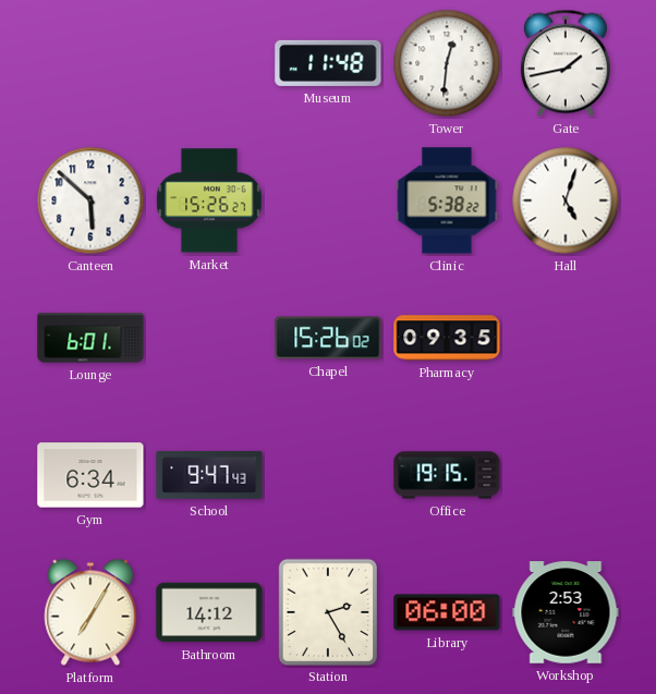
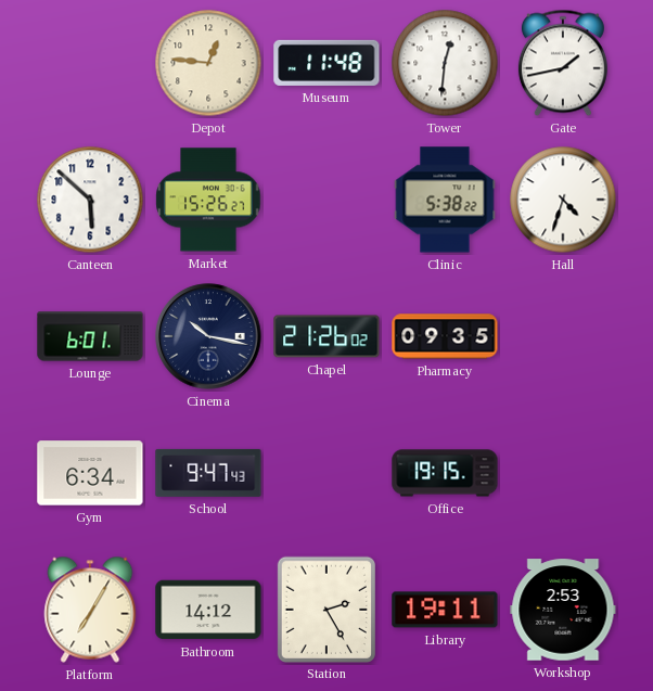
Depot: none -> 12:46 (208, 63)
Hall: 5:03 -> 4:33 (563, 200)
Cinema: none -> 10:17 (208, 336)
Chapel: 15:26 -> 21:26 (326, 336)
Library: 06:00 -> 19:11 (445, 610)
